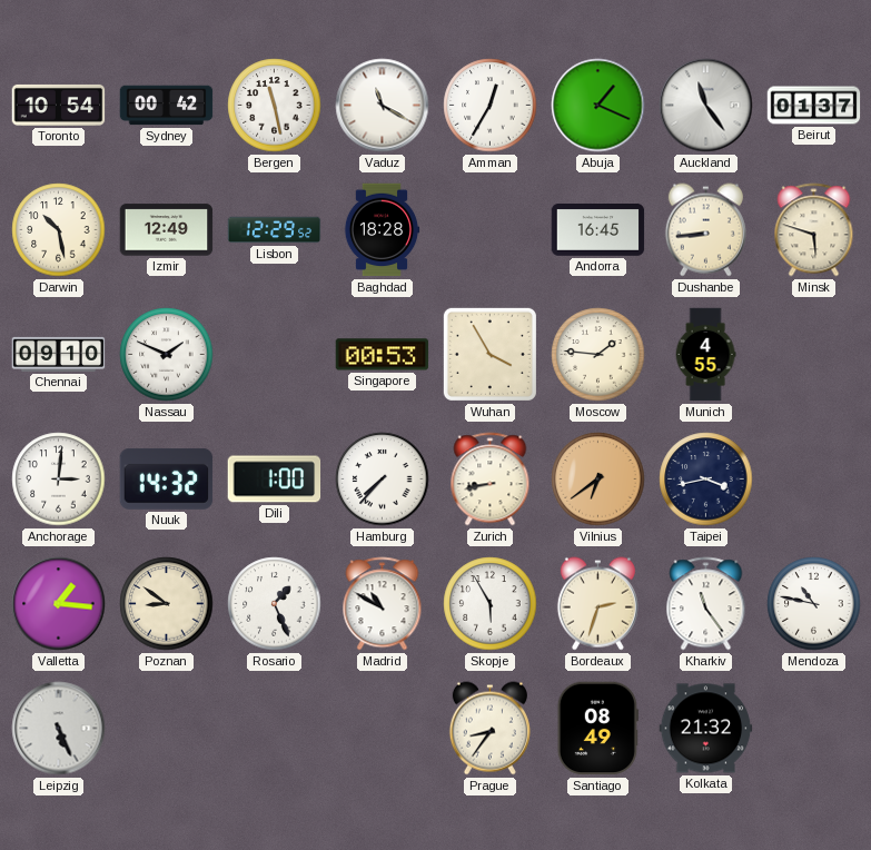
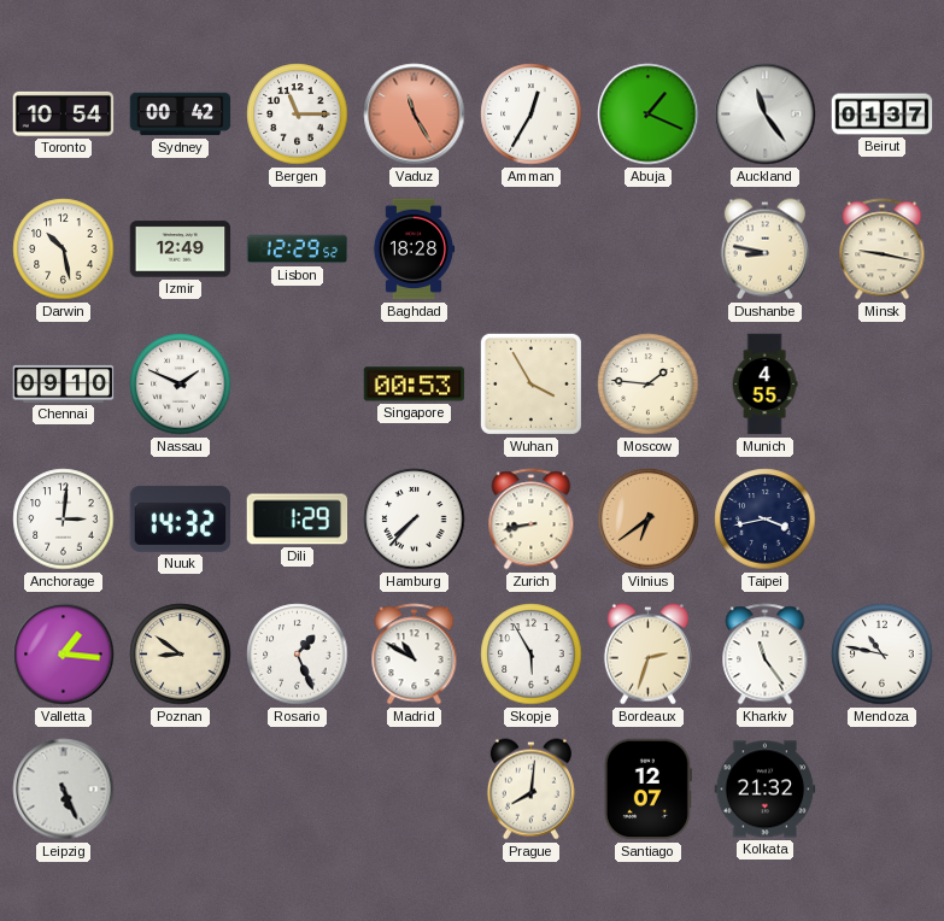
Bergen: 11:28 -> 11:15 (298, 115)
Vaduz: 11:20 -> 11:25 (415, 115)
Vaduz dial: white -> salmon (415, 115)
Andorra: 16:45 -> none (598, 230)
Dushanbe: 8:44 -> 8:47 (764, 250)
Minsk: 5:48 -> 9:17 (883, 250)
Dili: 1:00 -> 1:29 (298, 520)
Prague: 8:36 -> 8:01 (530, 790)
Santiago: 08:49 -> 12:07 (647, 790)
